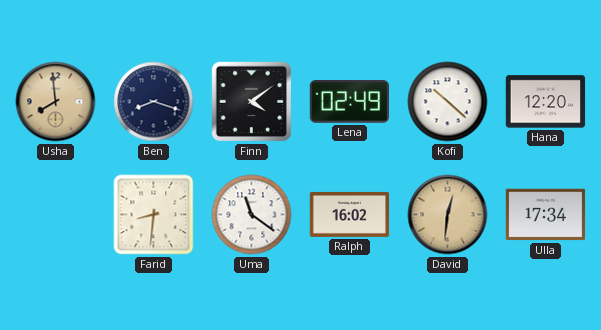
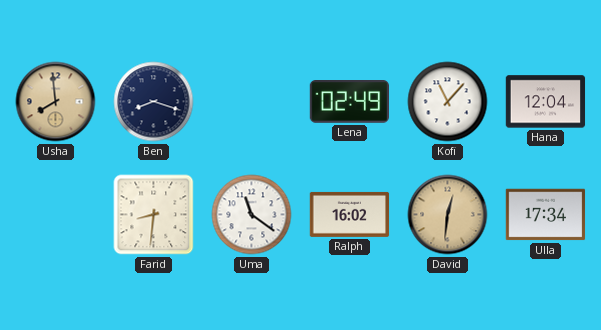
Finn: 4:09 -> none (252, 102)
Kofi: 10:22 -> 11:07 (448, 102)
Hana: 12:20 -> 12:04 (546, 102)
